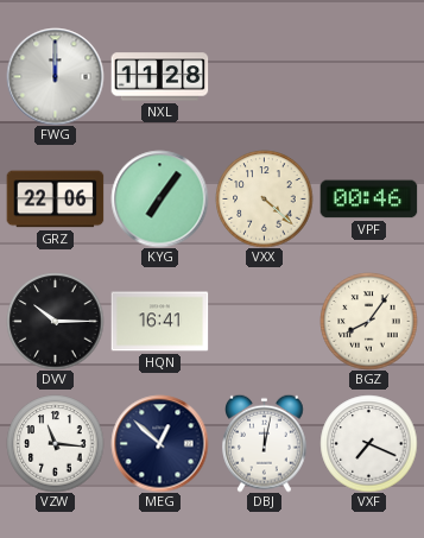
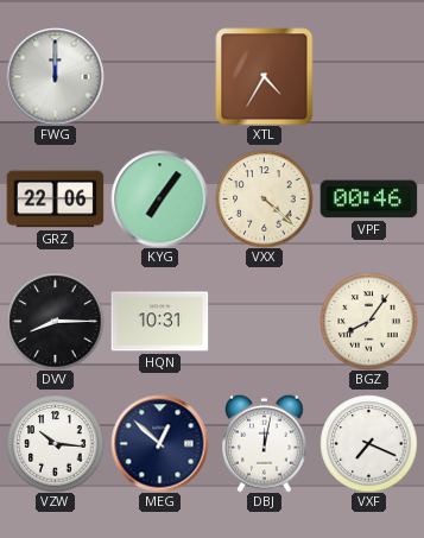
NXL: 11:28 -> none (159, 77)
XTL: none -> 4:35 (264, 76)
DVV: 10:15 -> 8:15 (55, 321)
HQN: 16:41 -> 10:31 (159, 322)
VZW: 11:16 -> 10:16 (55, 443)
